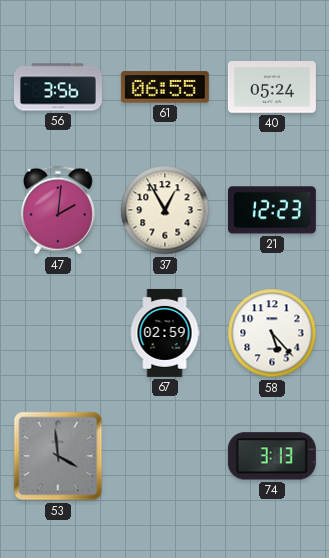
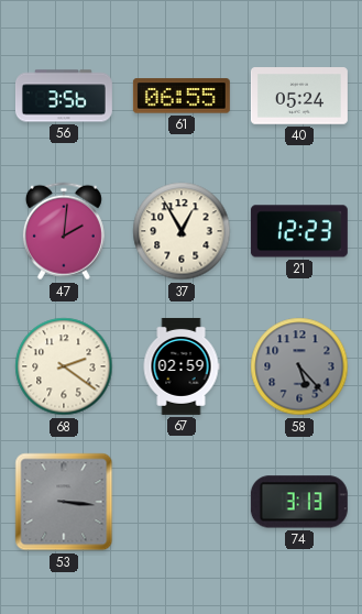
68: none -> 2:21 (64, 366)
58 dial: white -> grey (299, 366)
53: 3:59 -> 3:16 (64, 502)
